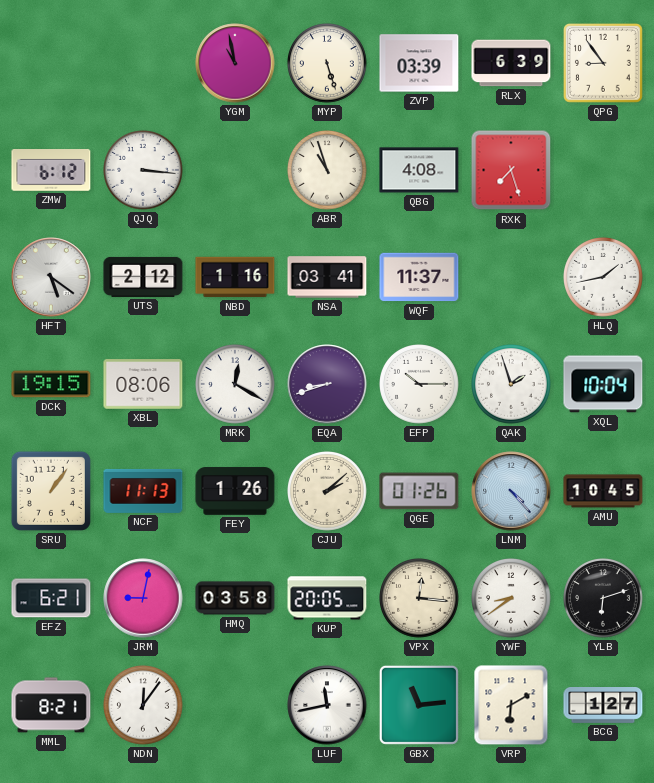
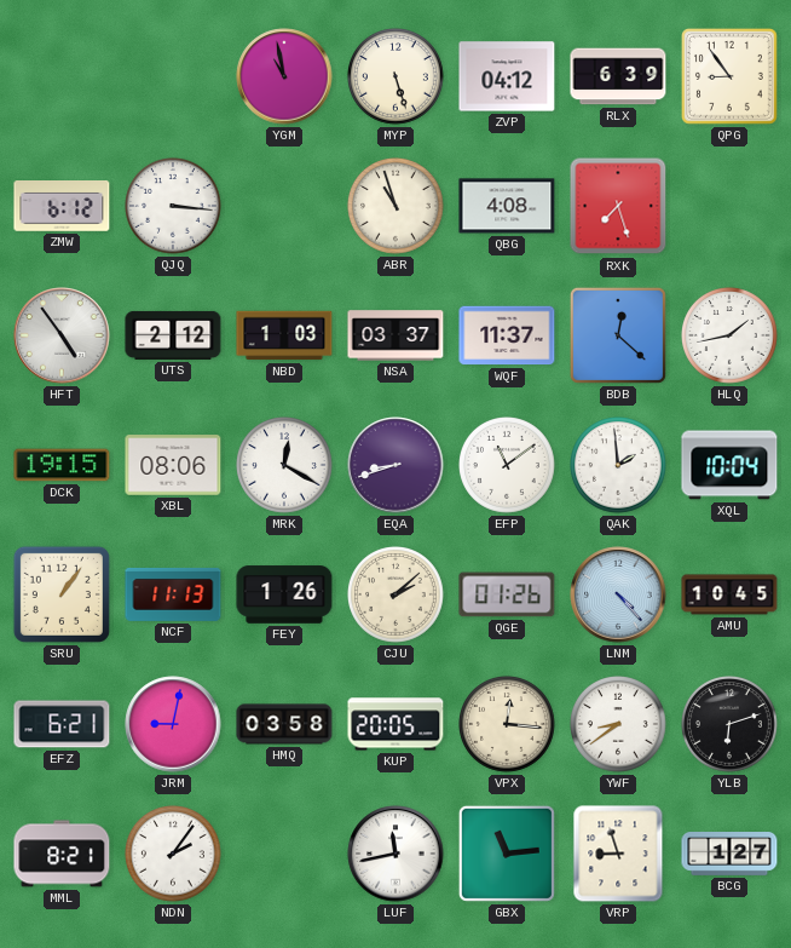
ZVP: 03:39 -> 04:12 (507, 76)
HFT: 5:21 -> 4:54 (62, 335)
NBD: 1:16 -> 1:03 (284, 335)
NSA: 03:41 -> 03:37 (395, 335)
BDB: none -> 12:22 (618, 335)
EFP: 10:15 -> 11:09 (508, 466)
QAK: 1:57 -> 1:59 (619, 466)
NDN: 12:06 -> 2:06 (174, 855)
VRP: 6:10 -> 8:57 (618, 854)
